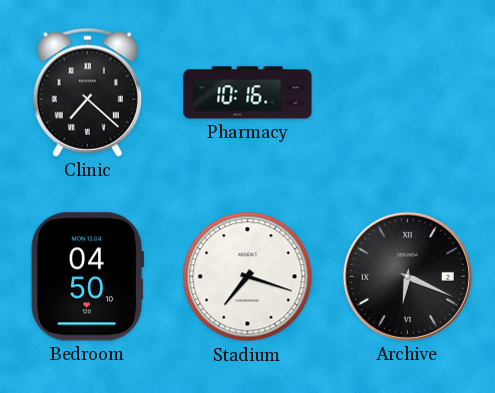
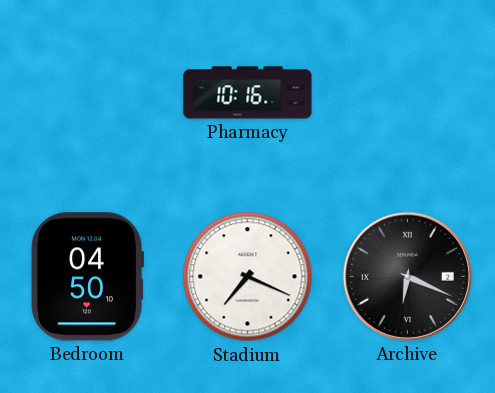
Clinic: 7:22 -> none (87, 92)
Stadium: 7:18 -> 7:19 (248, 277)
